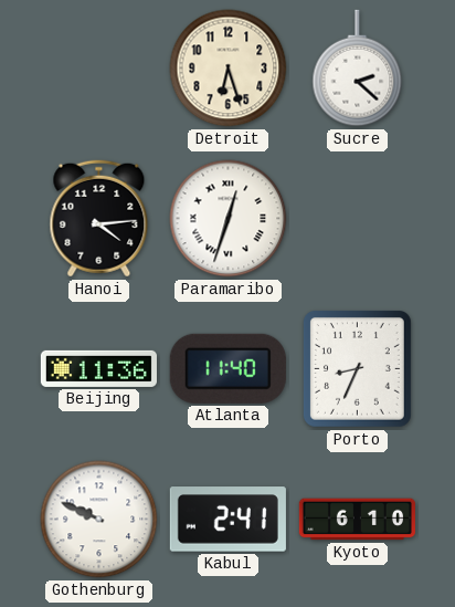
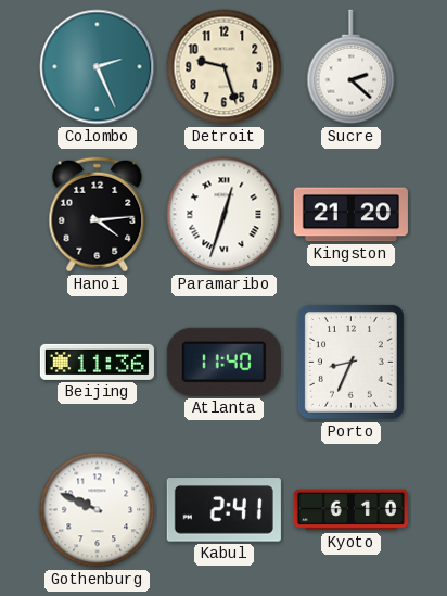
Colombo: none -> 2:26 (98, 67)
Detroit: 6:27 -> 9:27 (225, 67)
Kingston: none -> 21:20 (350, 215)
